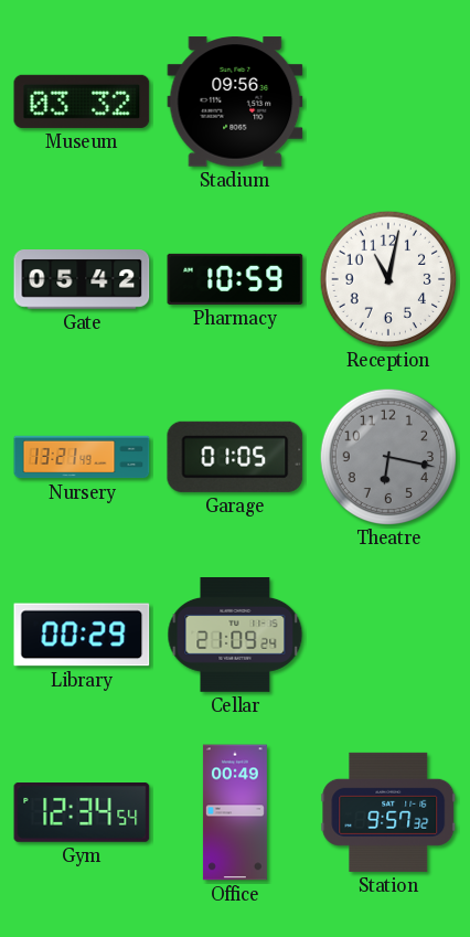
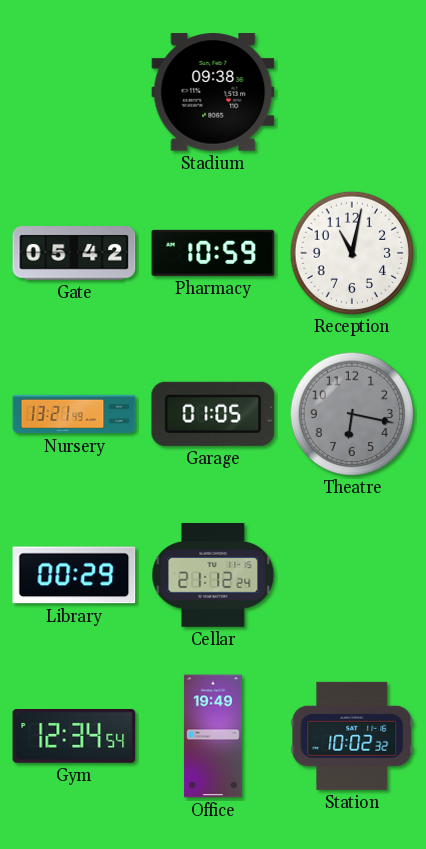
Museum: 03:32 -> none (82, 102)
Stadium: 09:56 -> 09:38 (213, 92)
Cellar: 21:09 -> 21:12 (213, 576)
Office: 00:49 -> 19:49 (213, 736)
Station: 9:57 -> 10:02 (352, 736)
